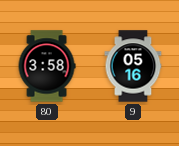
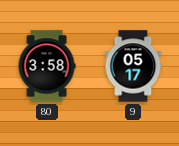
9: 05:16 -> 05:17 (133, 66)
